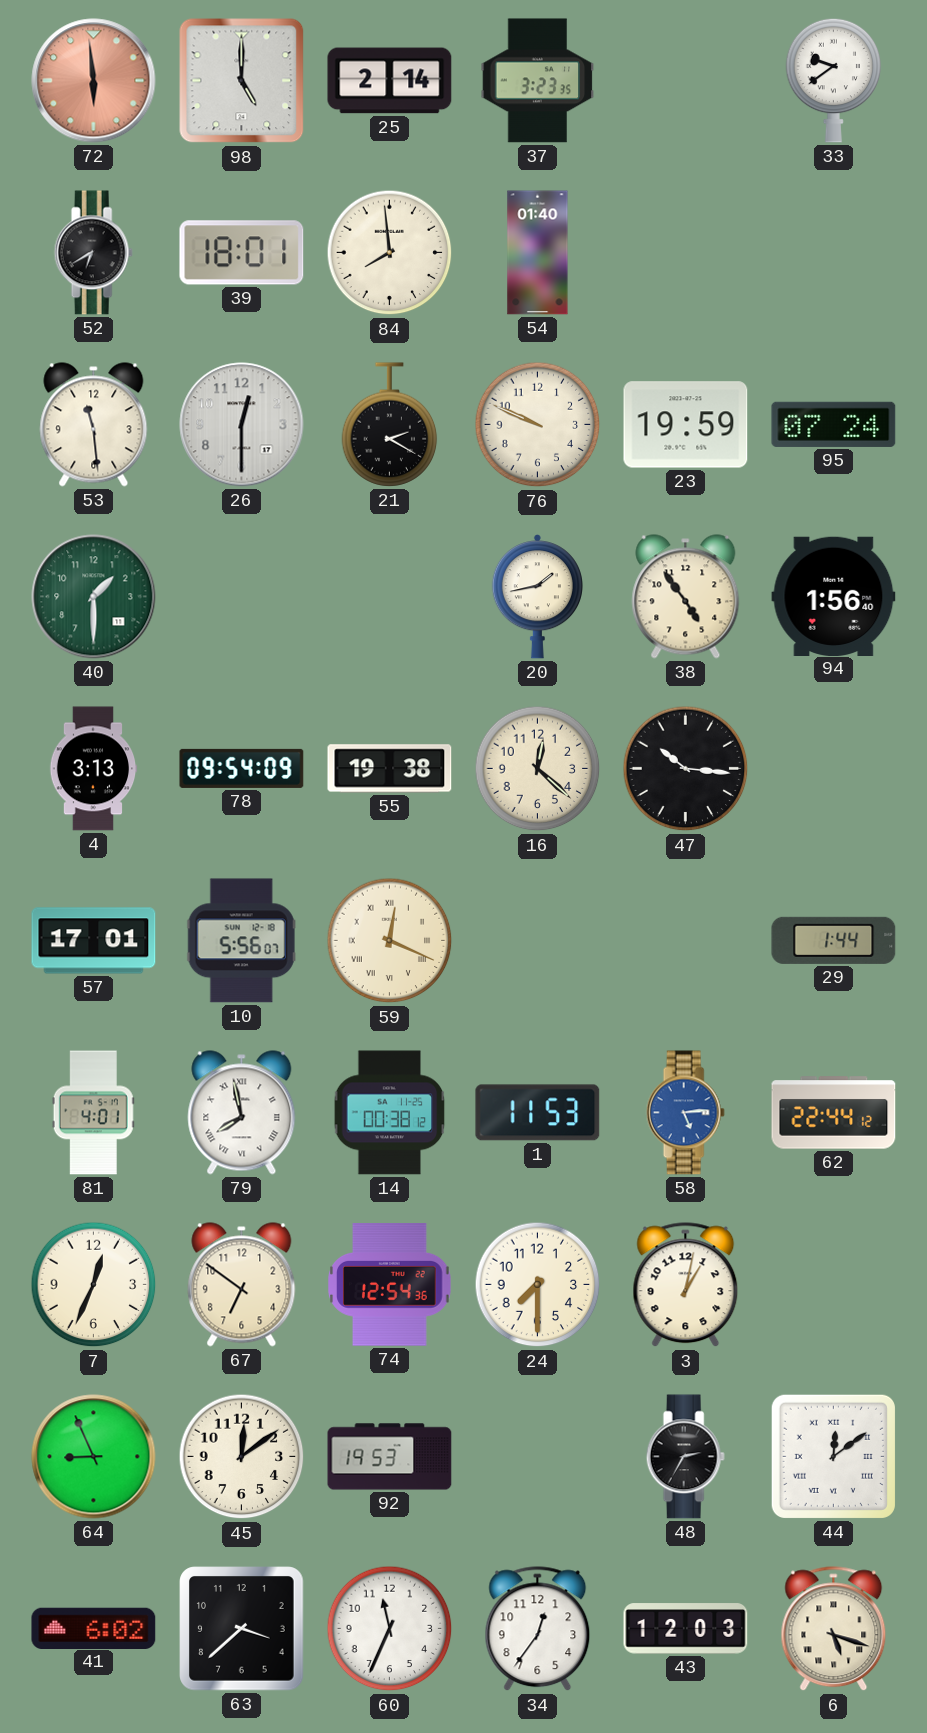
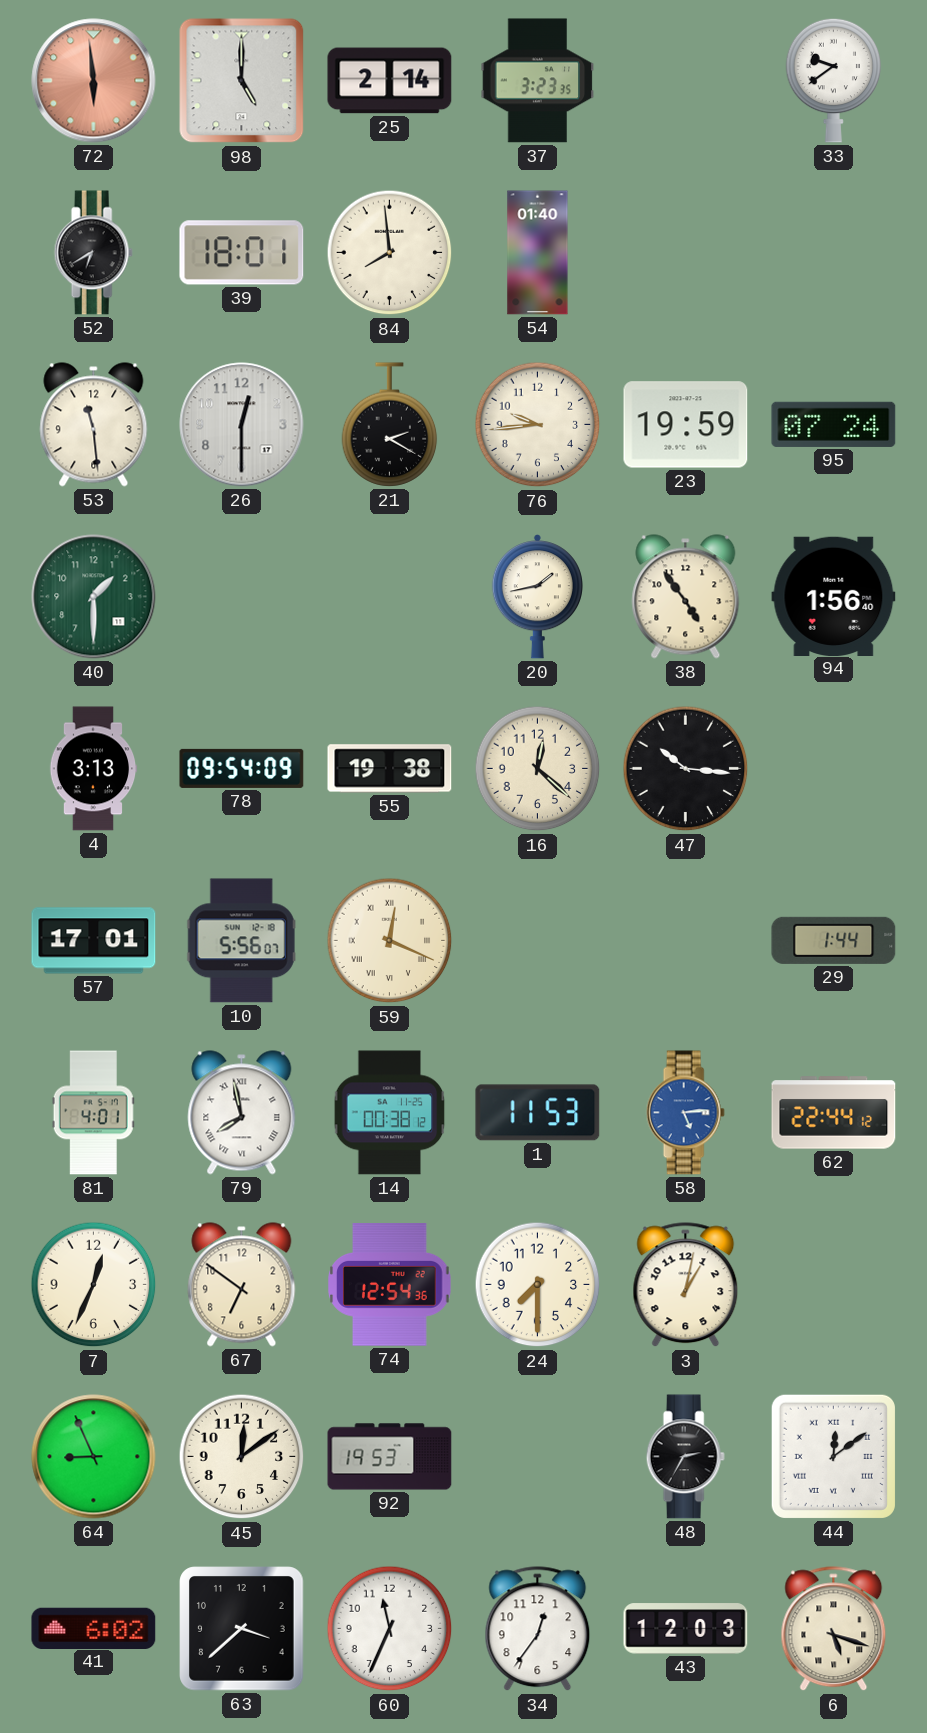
76: 9:49 -> 9:44 (538, 425)
